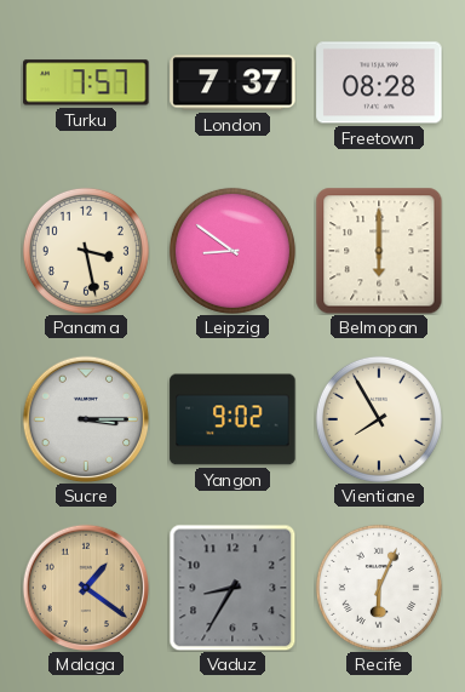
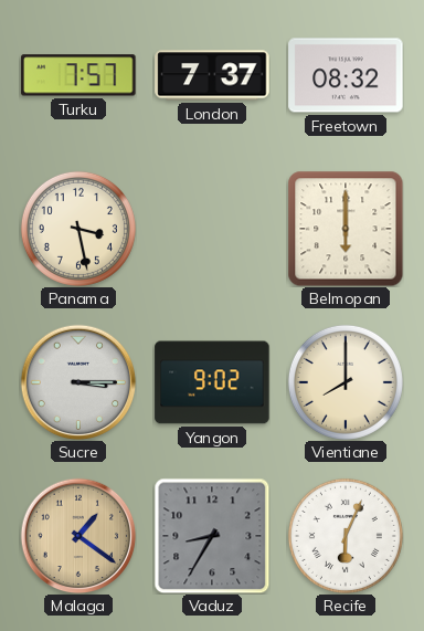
Freetown: 08:28 -> 08:32 (346, 75)
Leipzig: 8:51 -> none (232, 251)
Vientiane: 7:55 -> 8:00 (346, 382)
